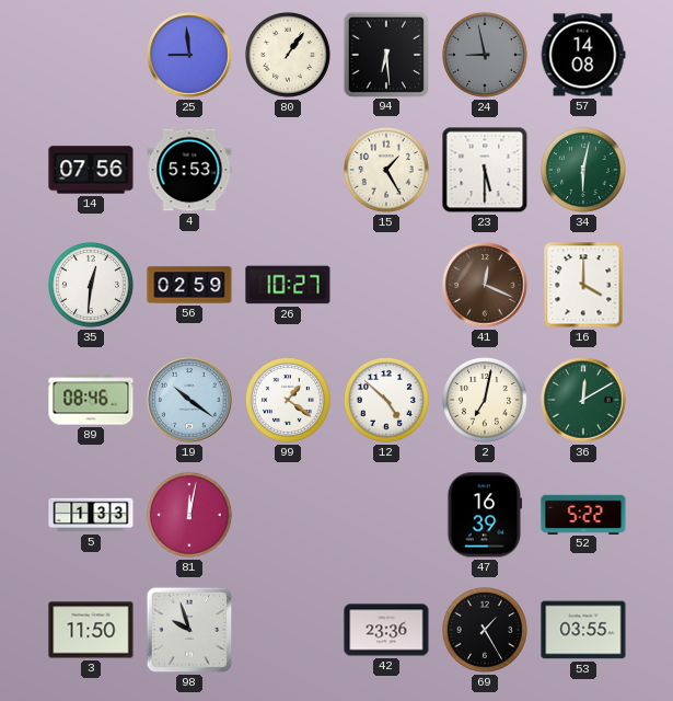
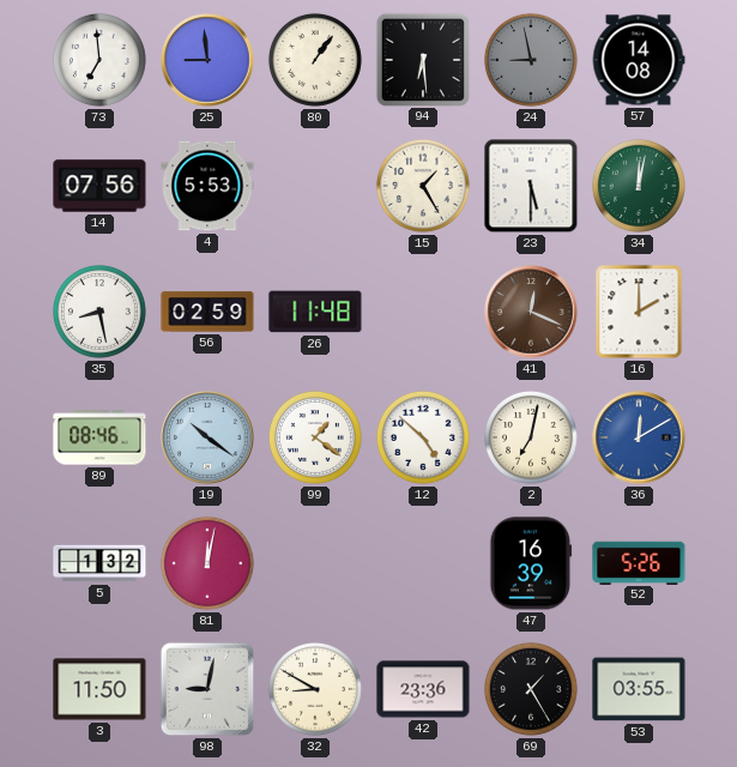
73: none -> 6:59 (99, 60)
34: 6:02 -> 12:02 (639, 186)
35: 12:31 -> 8:28 (99, 312)
26: 10:27 -> 11:48 (315, 312)
16: 4:00 -> 2:00 (639, 312)
36 dial: green -> blue (639, 437)
5: 1:33 -> 1:32 (99, 563)
52: 5:22 -> 5:26 (639, 562)
98: 9:57 -> 9:02 (207, 689)
32: none -> 8:50 (315, 689)
